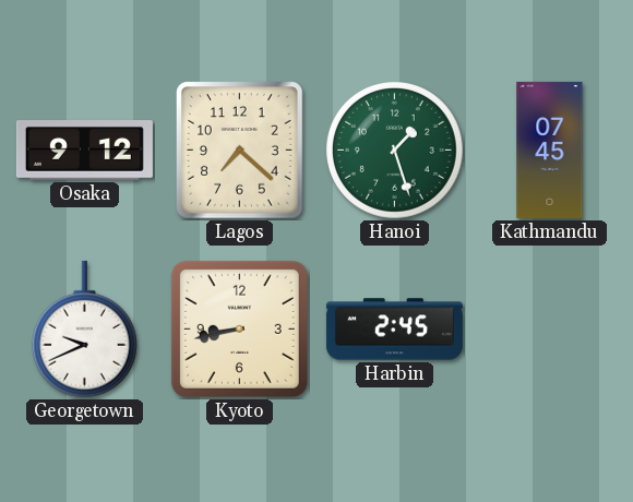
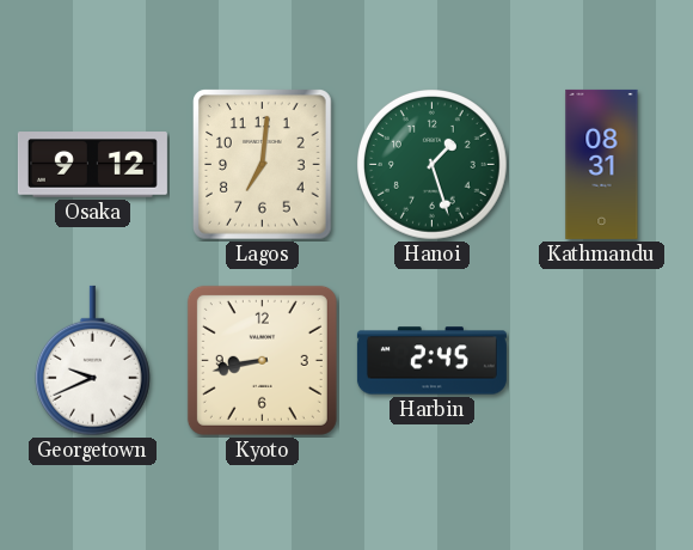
Lagos: 7:22 -> 7:01 (263, 165)
Kathmandu: 07:45 -> 08:31 (602, 164)
